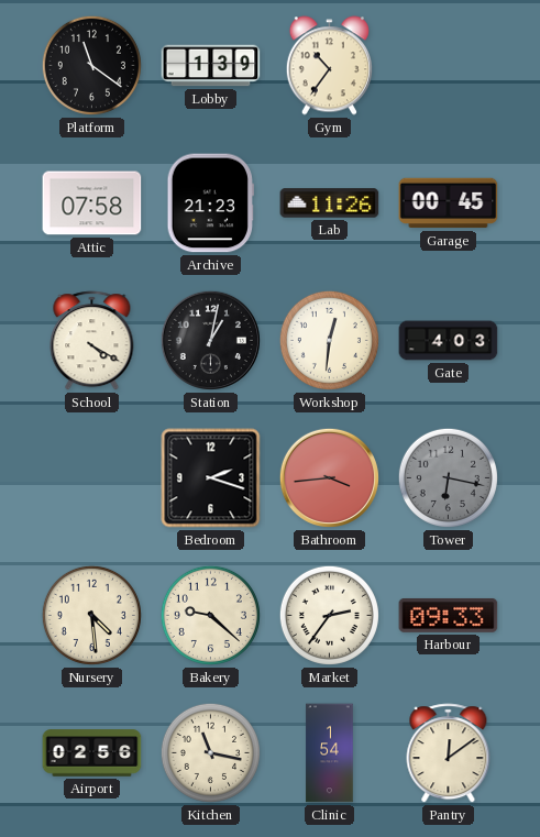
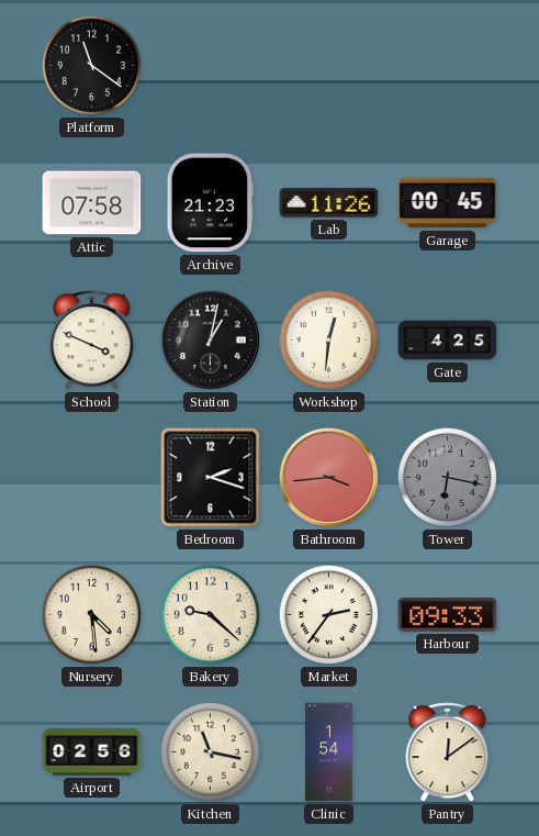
Lobby: 1:39 -> none (211, 66)
Gym: 10:36 -> none (329, 66)
School: 4:20 -> 3:49 (92, 341)
Gate: 4:03 -> 4:25 (448, 341)
